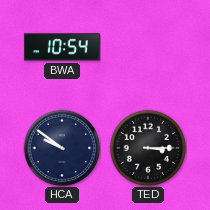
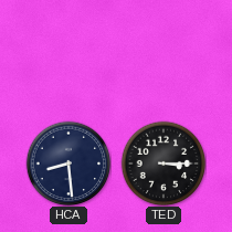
BWA: 10:54 -> none (62, 47)
HCA: 9:51 -> 8:29 (68, 164)
